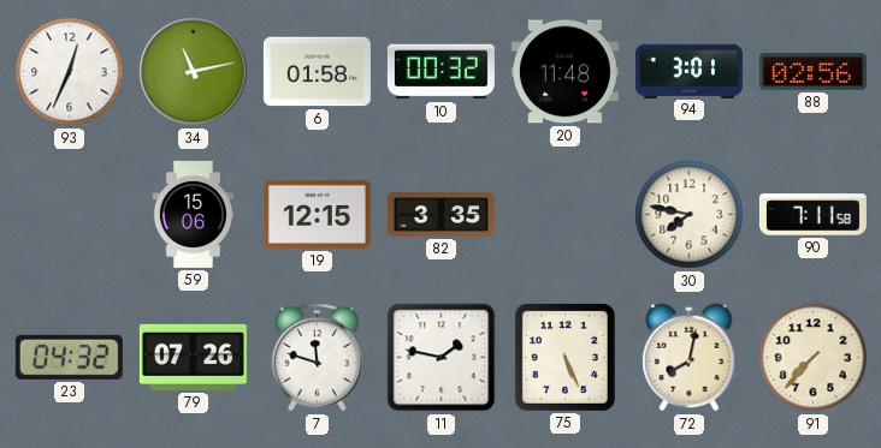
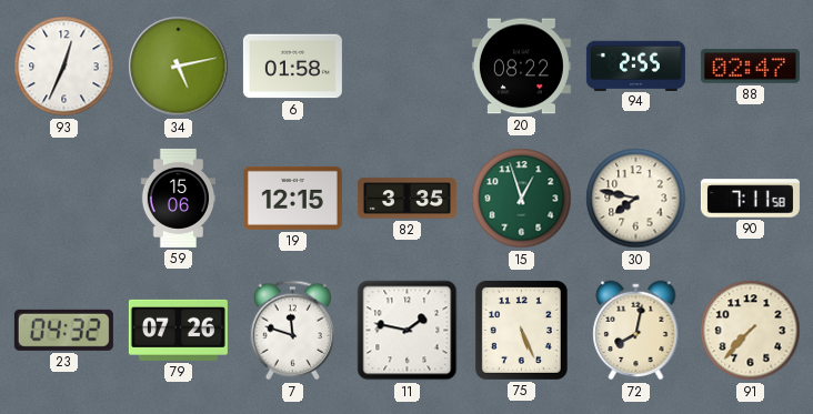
34: 11:13 -> 5:13 (179, 67)
10: 00:32 -> none (440, 72)
20: 11:48 -> 08:22 (521, 67)
94: 3:01 -> 2:55 (635, 65)
88: 02:56 -> 02:47 (750, 67)
15: none -> 12:57 (522, 199)
